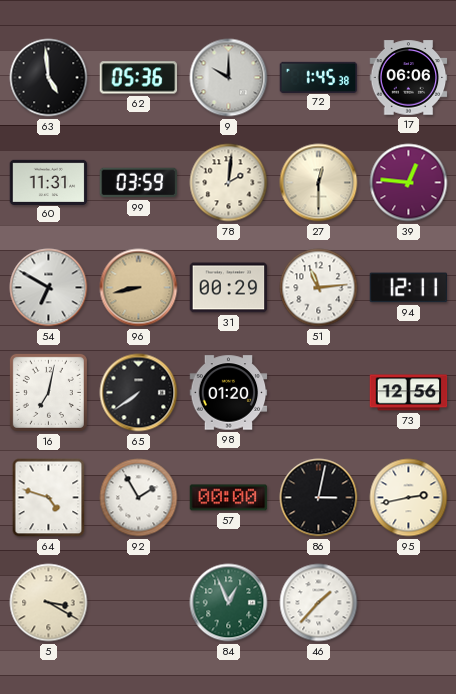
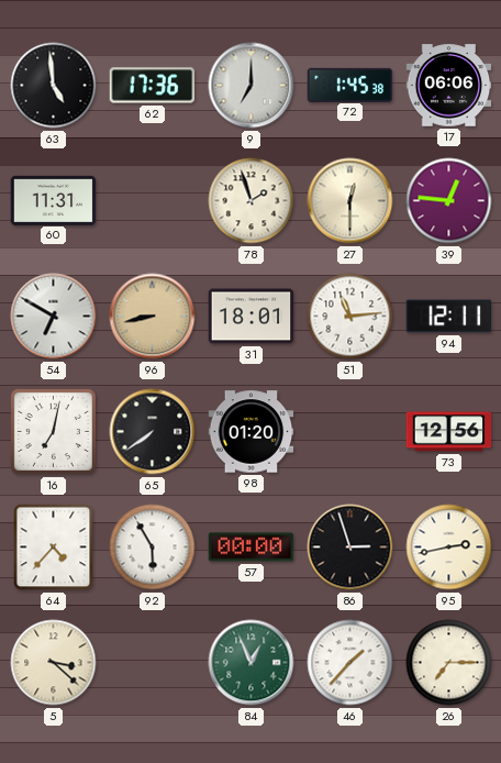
62: 05:36 -> 17:36 (153, 86)
9: 10:00 -> 7:00 (252, 86)
99: 03:59 -> none (139, 183)
78: 2:01 -> 1:57 (252, 201)
31: 00:29 -> 18:01 (252, 317)
64: 4:48 -> 4:37 (54, 548)
92: 1:55 -> 5:55 (153, 548)
86: 3:02 -> 2:57 (350, 548)
5: 3:20 -> 3:22 (54, 663)
26: none -> 7:15 (449, 663)
